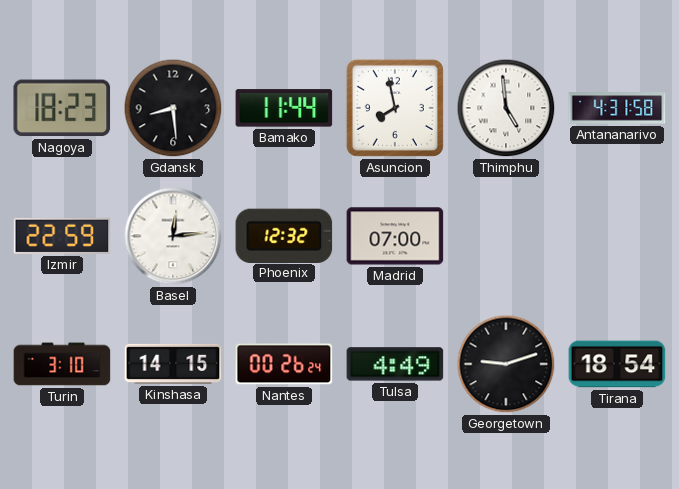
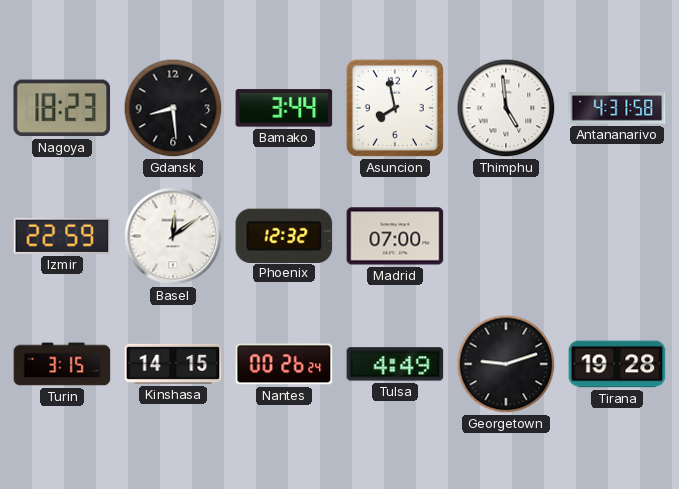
Bamako: 11:44 -> 3:44 (284, 108)
Basel: 12:14 -> 12:09 (173, 236)
Turin: 3:10 -> 3:15 (62, 364)
Tirana: 18:54 -> 19:28 (617, 364)
